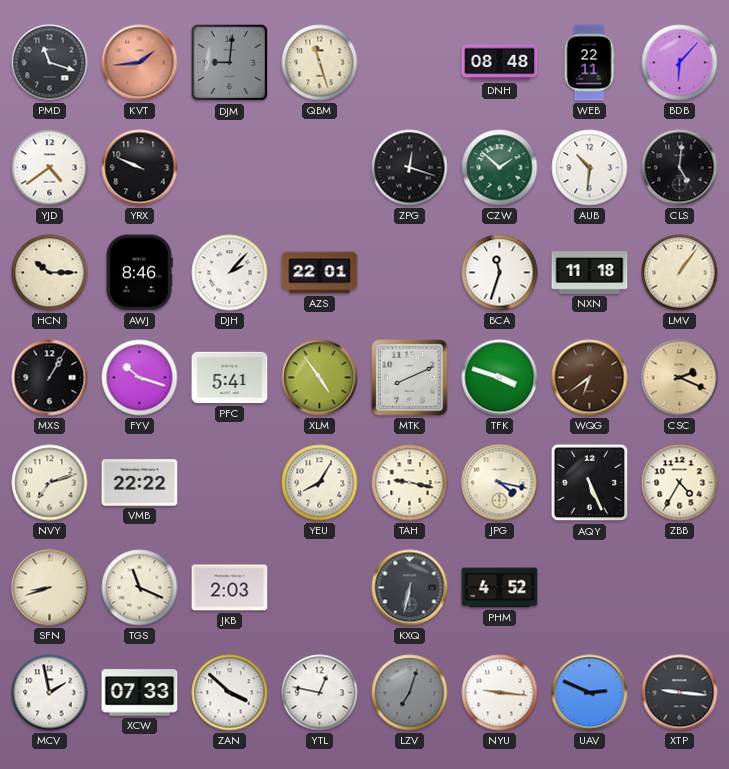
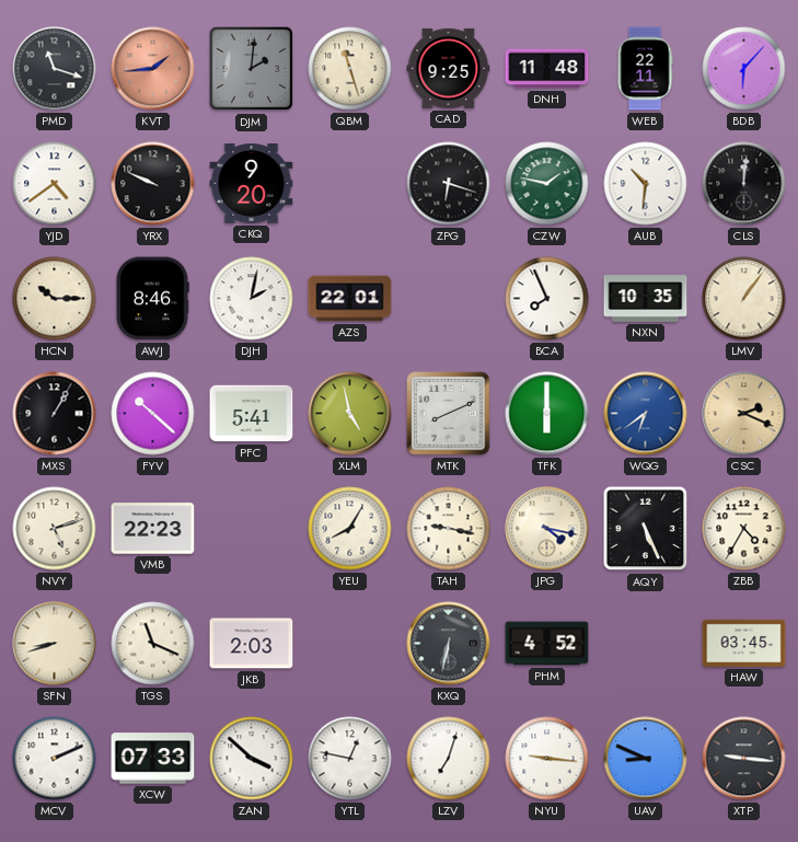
DJM: 9:01 -> 2:01 (252, 69)
CAD: none -> 9:25 (449, 68)
DNH: 08:48 -> 11:48 (547, 69)
CKQ: none -> 9:20 (252, 184)
ZPG: 12:18 -> 6:18 (449, 184)
CZW: 1:52 -> 1:47 (547, 184)
CLS: 5:01 -> 12:01 (744, 184)
DJH: 2:07 -> 2:02 (252, 299)
BCA: 11:33 -> 7:56 (547, 299)
NXN: 11:18 -> 10:35 (646, 299)
FYV: 10:18 -> 10:22 (153, 414)
XLM: 4:54 -> 4:58 (350, 414)
TFK: 3:48 -> 6:00 (547, 414)
WQG dial: brown -> blue (646, 414)
NVY: 7:12 -> 5:12 (55, 529)
VMB: 22:22 -> 22:23 (153, 529)
HAW: none -> 03:45 (744, 643)
MCV: 1:58 -> 2:11 (55, 759)
LZV dial: grey -> white (449, 759)
UAV: 2:49 -> 8:49 (646, 759)
